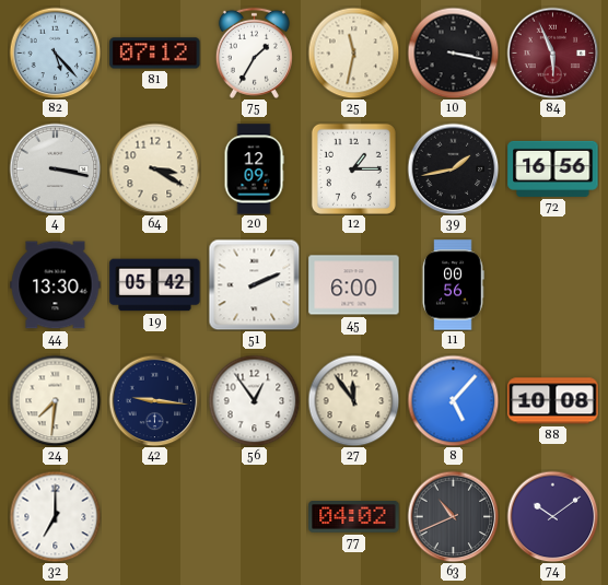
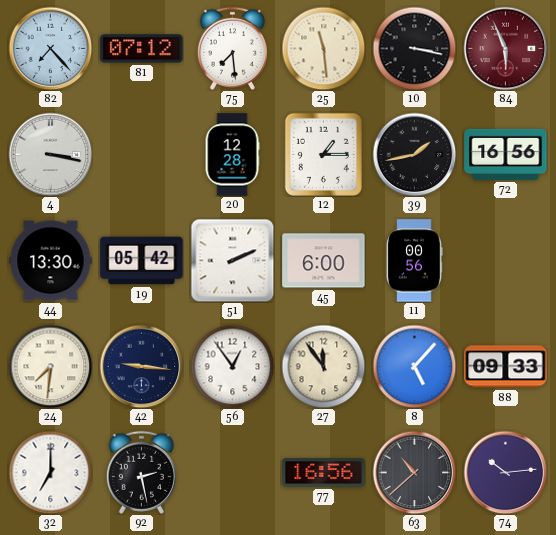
82: 5:23 -> 7:23 (50, 48)
75: 1:35 -> 7:29 (232, 48)
25: 11:32 -> 11:29 (323, 48)
64: 3:20 -> none (154, 168)
20: 12:09 -> 12:28 (232, 155)
88: 10:08 -> 09:33 (506, 367)
92: none -> 2:28 (141, 472)
77: 04:02 -> 16:56 (324, 473)
63: 10:41 -> 10:38 (414, 472)
74: 10:09 -> 10:14 (505, 472)
